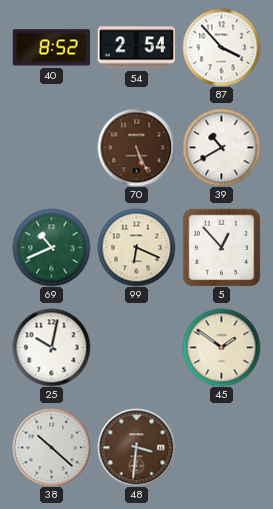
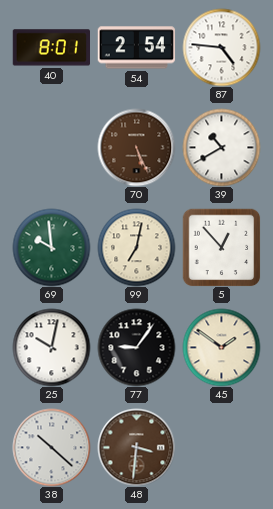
40: 8:52 -> 8:01 (51, 48)
87: 3:53 -> 4:46 (221, 47)
69: 10:41 -> 9:59 (51, 247)
99: 6:19 -> 7:02 (136, 247)
77: none -> 9:06 (136, 347)
